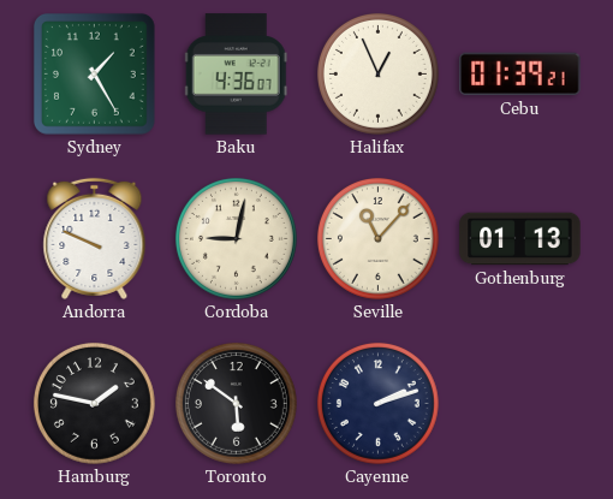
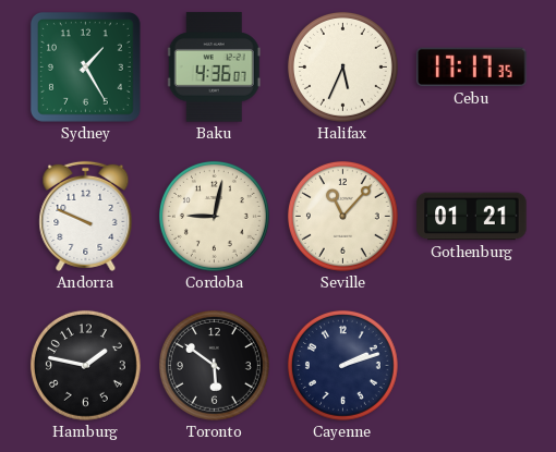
Halifax: 12:56 -> 5:34 (342, 66)
Cebu: 01:39 -> 17:17 (472, 68)
Gothenburg: 01:13 -> 01:21 (472, 217)
